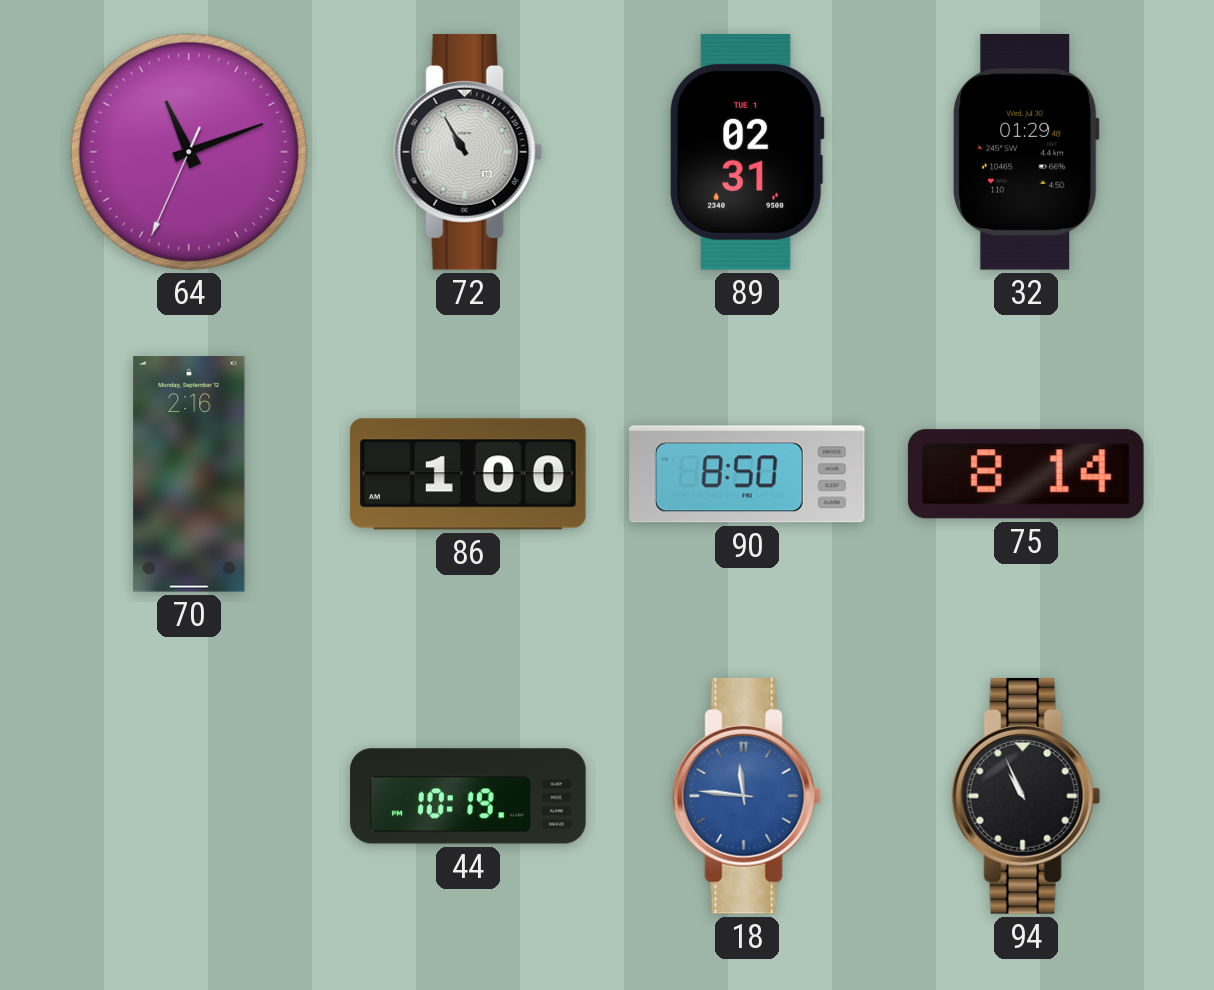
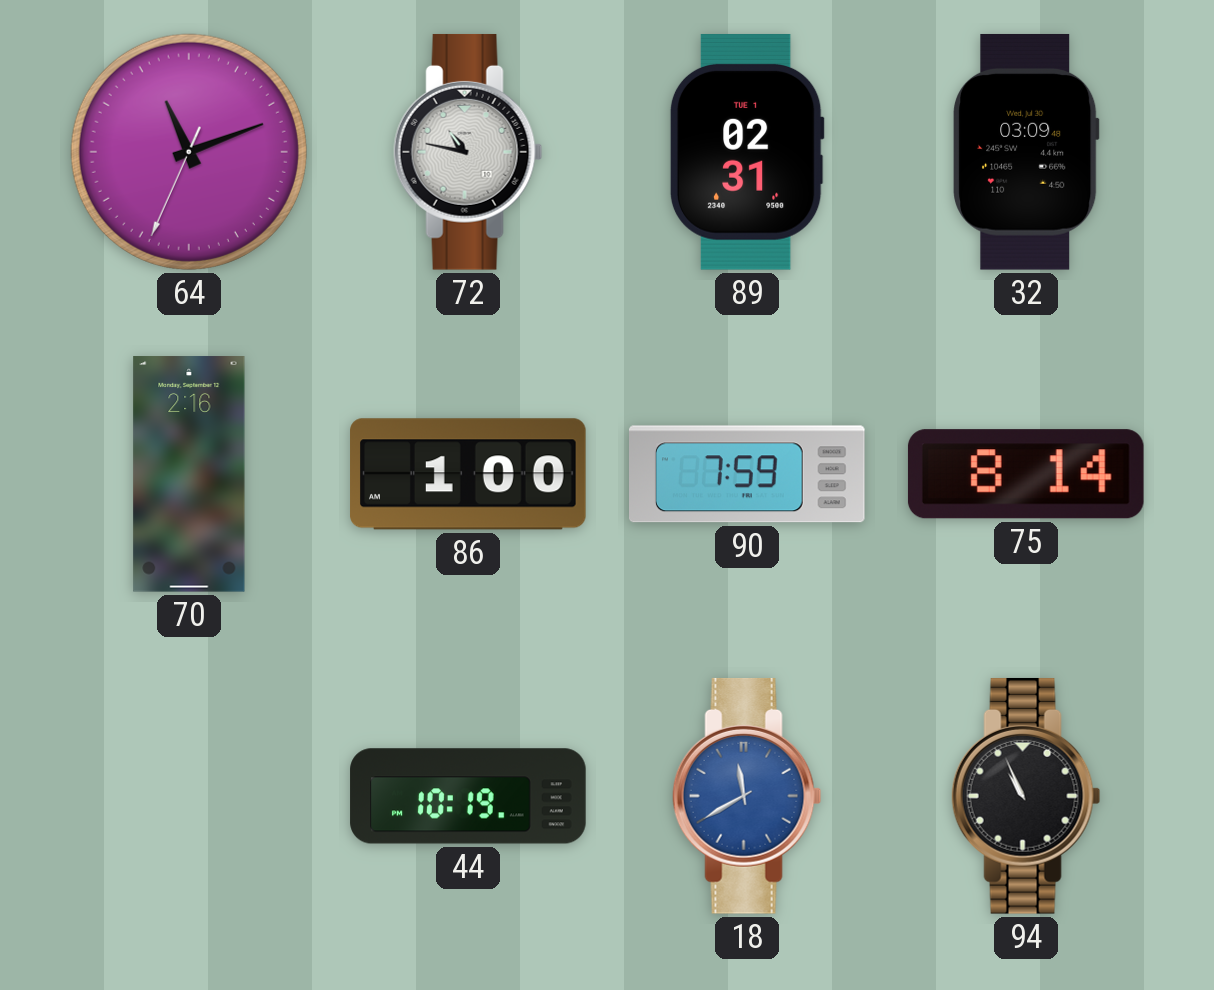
72: 10:55 -> 10:47 (468, 152)
32: 01:29 -> 03:09 (1026, 152)
90: 8:50 -> 7:59 (748, 474)
18: 11:46 -> 11:40 (747, 796)
